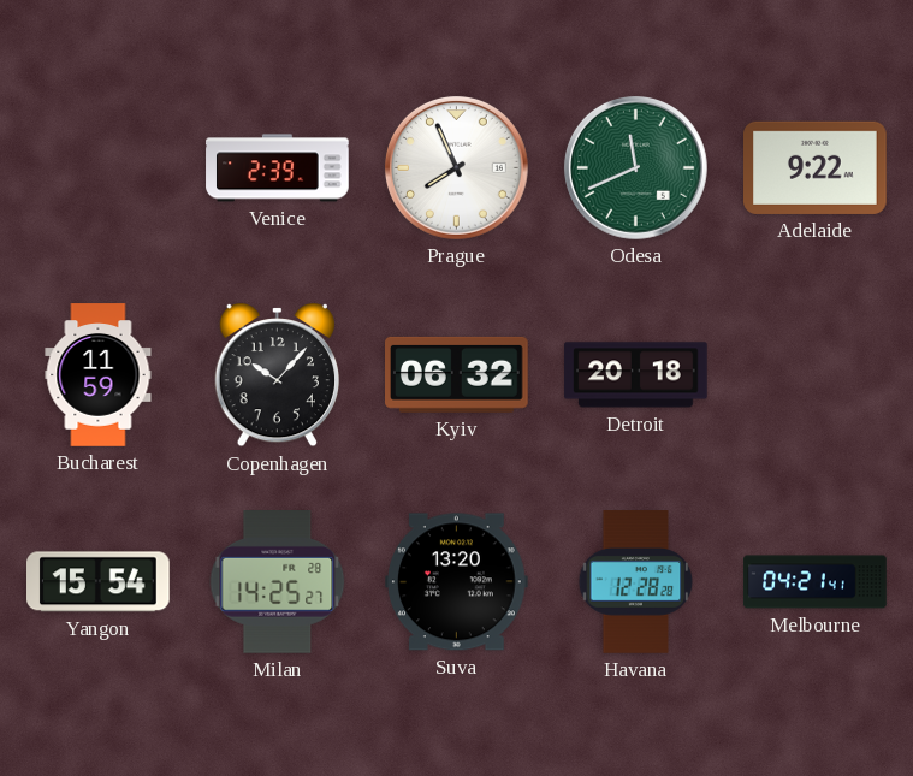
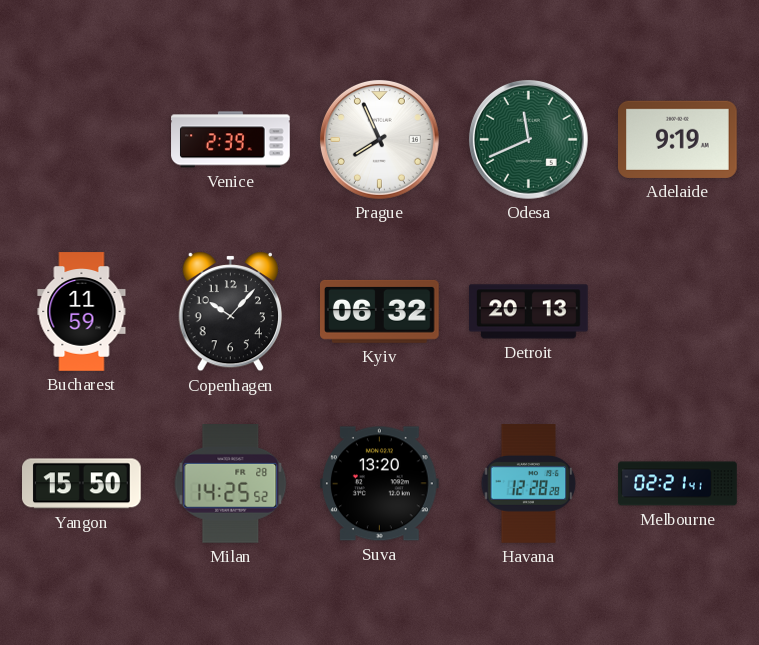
Adelaide: 9:22 -> 9:19 (678, 139)
Detroit: 20:18 -> 20:13 (529, 312)
Yangon: 15:54 -> 15:50 (82, 484)
Milan: 14:25:27 -> 14:25:52 (231, 484)
Melbourne: 04:21 -> 02:21 (678, 484)
